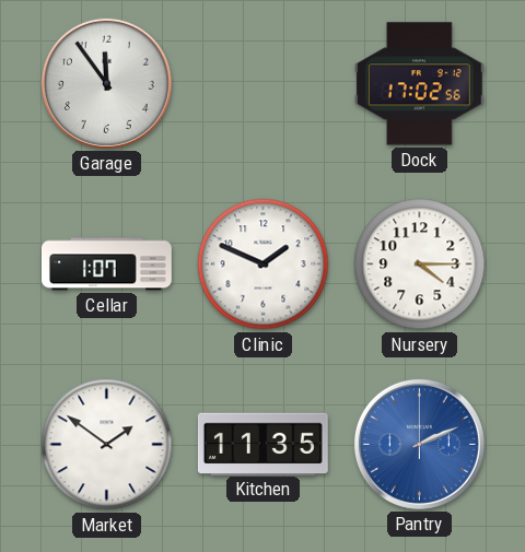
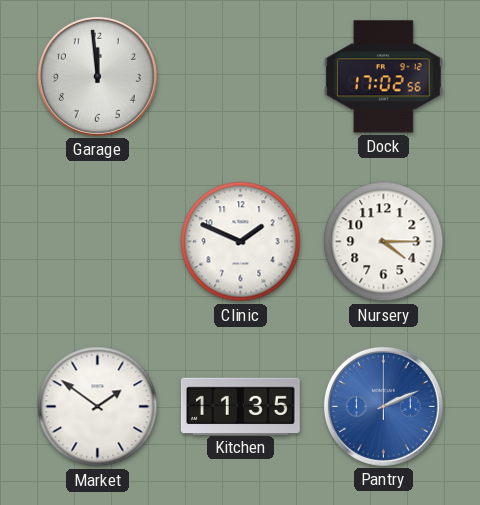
Garage: 11:54 -> 11:59 (97, 76)
Cellar: 1:07 -> none (106, 265)
